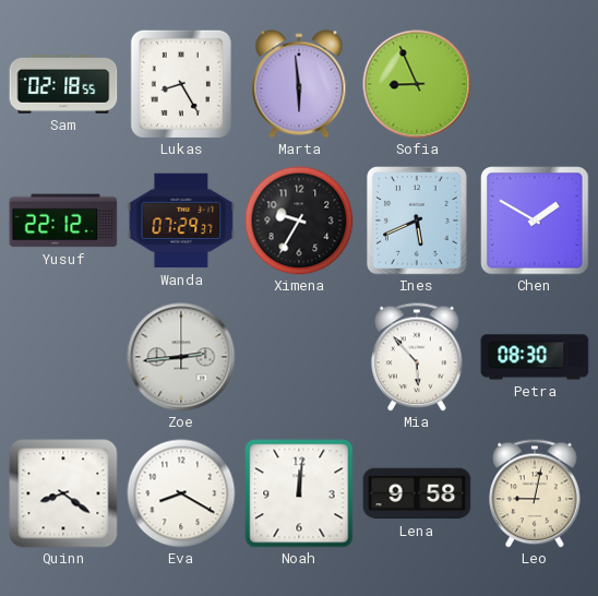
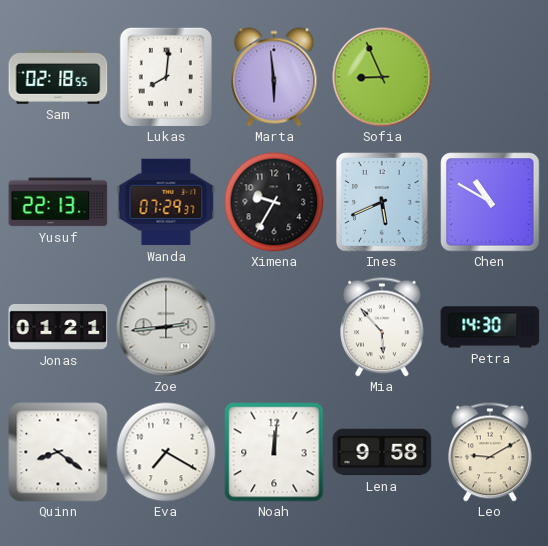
Lukas: 8:25 -> 8:01 (166, 77)
Yusuf: 22:12 -> 22:13 (58, 202)
Chen: 1:50 -> 10:50 (490, 202)
Jonas: none -> 01:21 (58, 327)
Petra: 08:30 -> 14:30 (490, 327)
Eva: 8:20 -> 7:20 (166, 452)
Leo: 9:02 -> 9:10 (490, 452)
